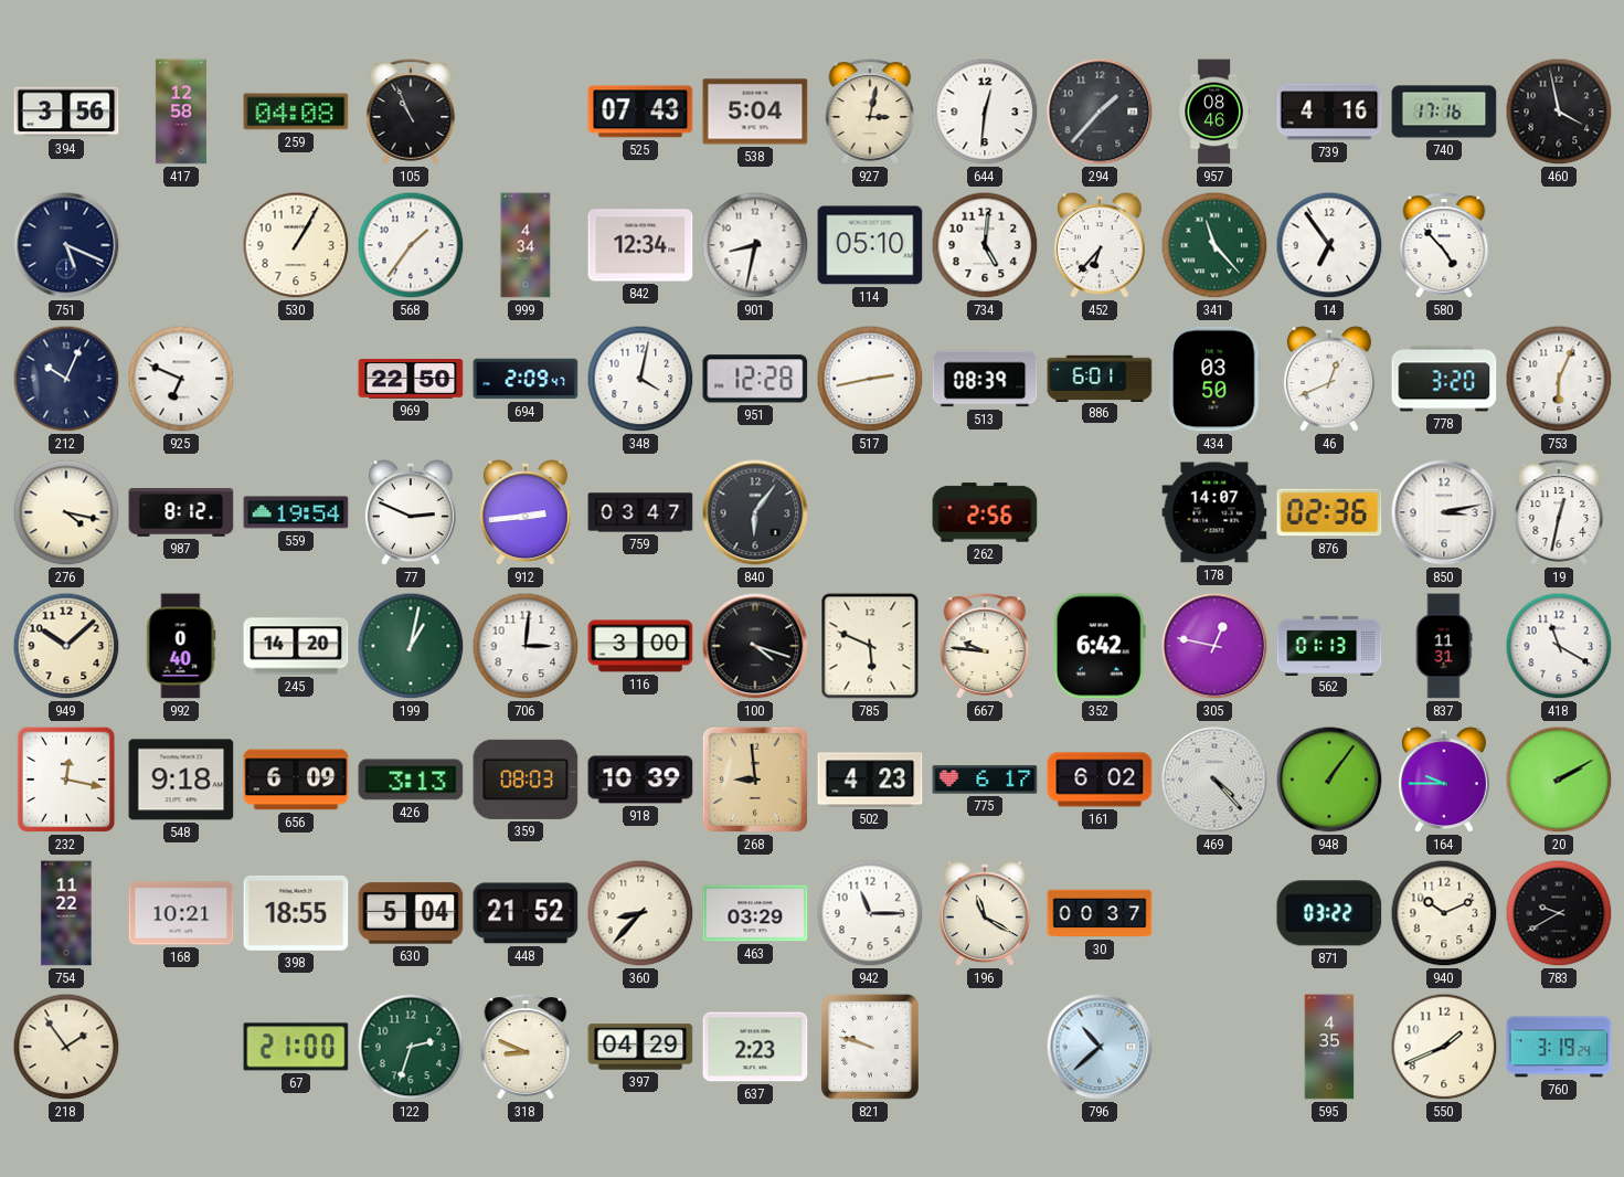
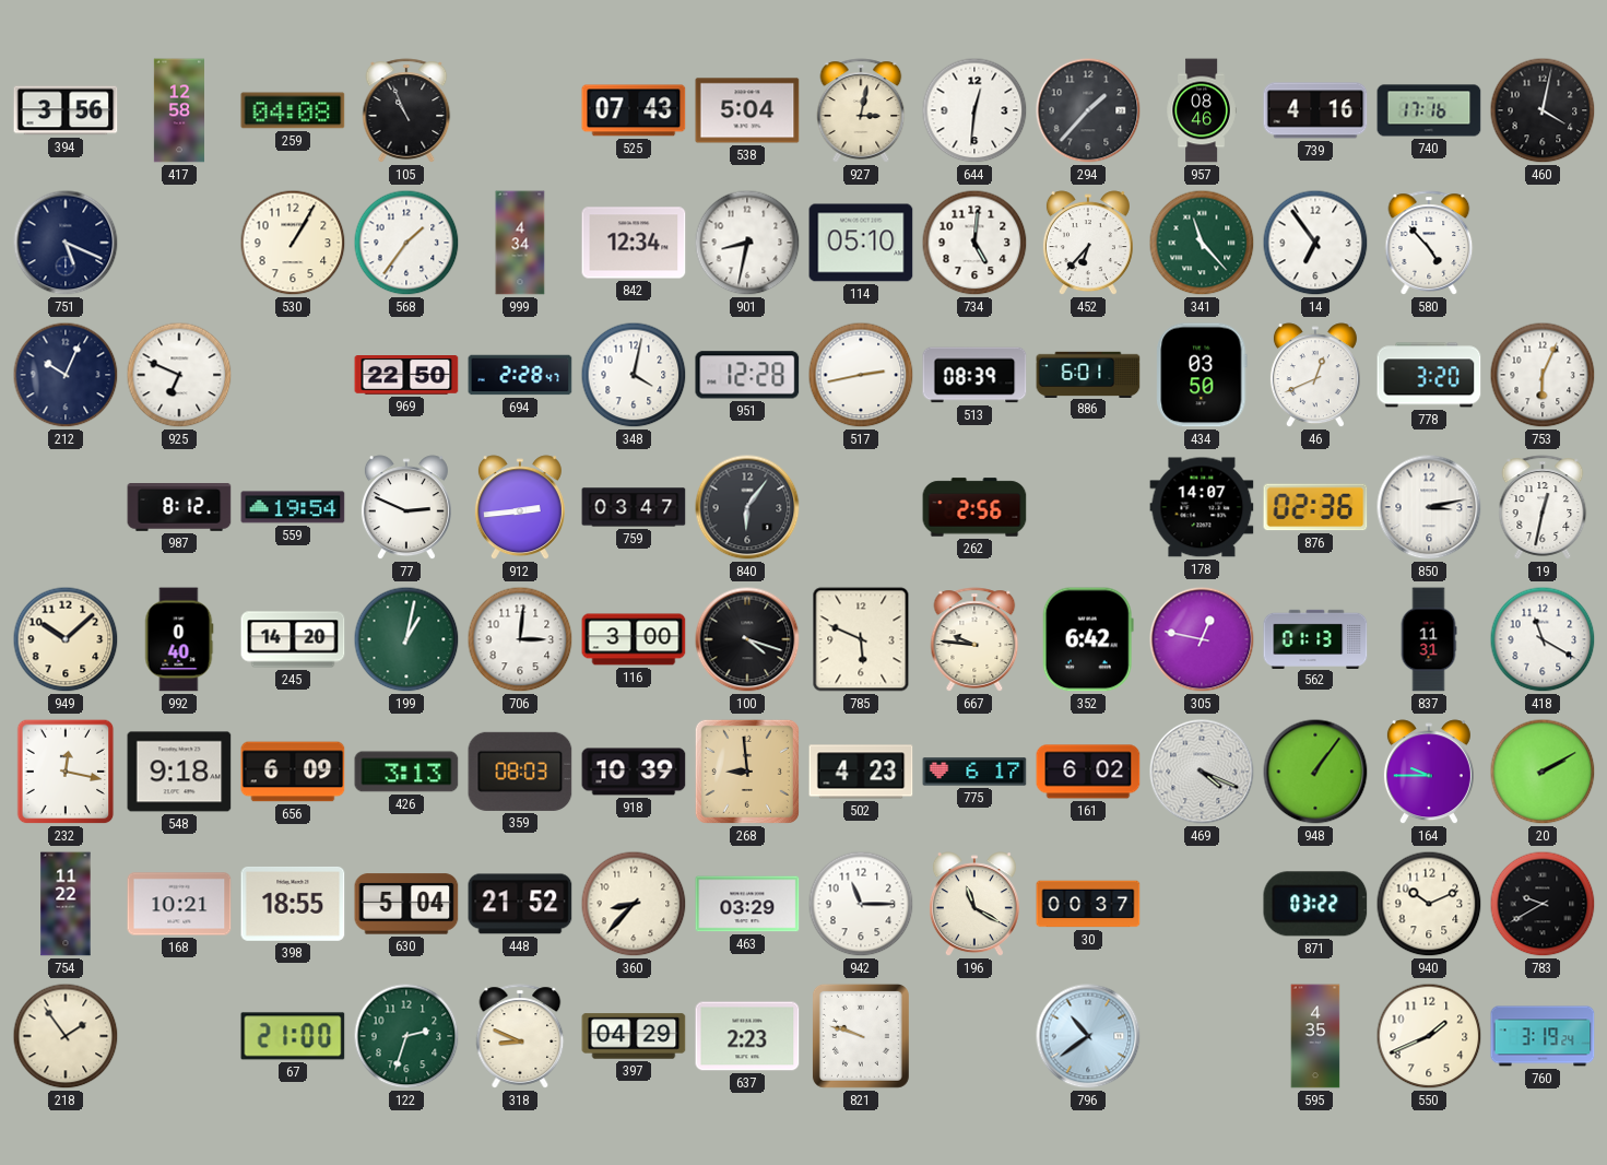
460: 3:58 -> 4:02 (1543, 110)
694: 2:09 -> 2:28 (520, 375)
276: 4:17 -> none (66, 512)
469: 4:23 -> 4:19 (1202, 772)
796: 10:38 -> 10:39 (1088, 1036)
